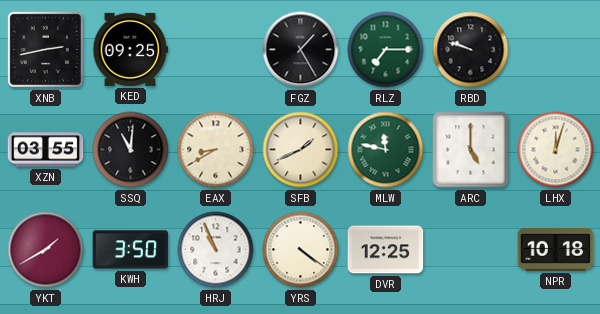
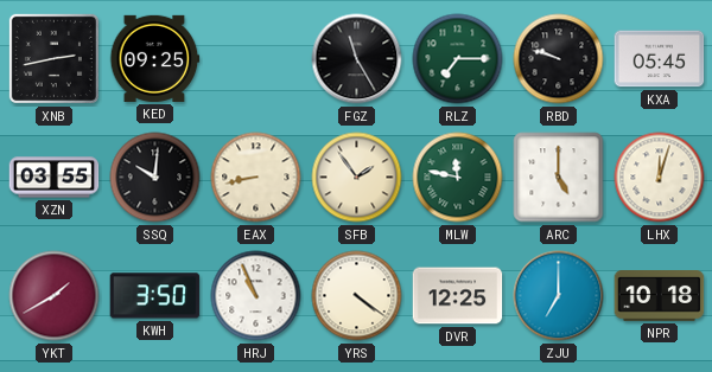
FGZ: 1:25 -> 11:25 (357, 59)
KXA: none -> 05:45 (660, 59)
SSQ: 11:01 -> 10:01 (155, 178)
EAX: 8:40 -> 8:43 (256, 178)
SFB: 1:41 -> 1:54 (357, 178)
ZJU: none -> 7:00 (559, 296)
